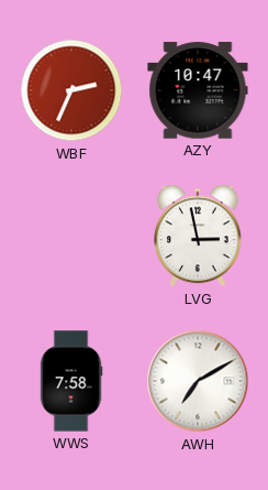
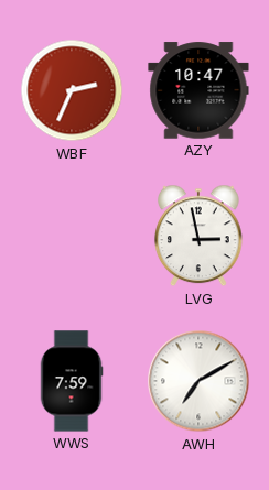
WWS: 7:58 -> 7:59 (72, 381)
